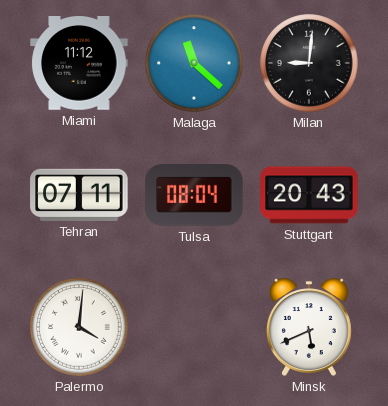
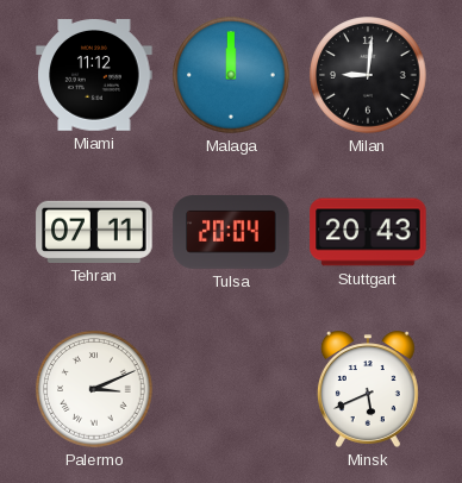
Malaga: 11:22 -> 12:00 (231, 75)
Tulsa: 08:04 -> 20:04 (231, 232)
Palermo: 4:01 -> 3:11 (94, 389)
